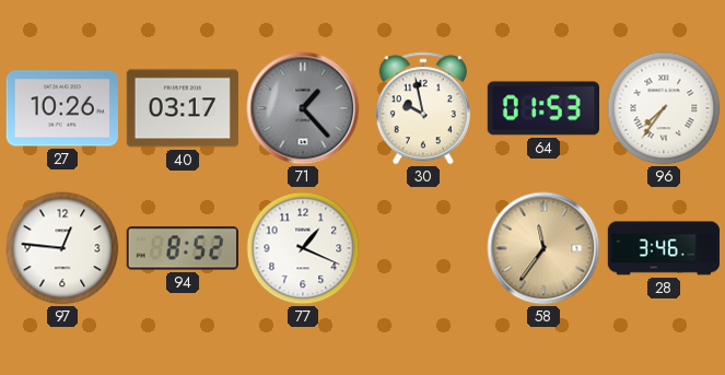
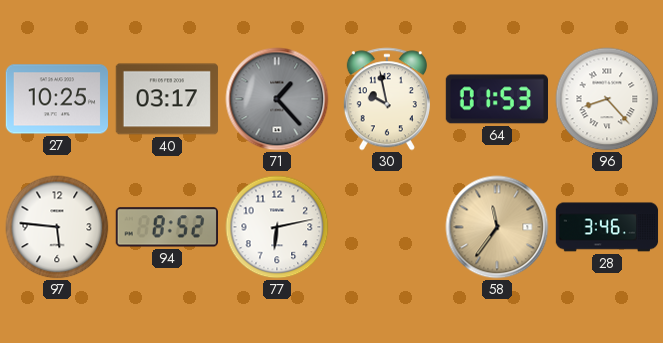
27: 10:26 -> 10:25 (56, 99)
96: 7:36 -> 8:23 (607, 99)
97: 12:46 -> 5:46 (57, 227)
77: 1:19 -> 6:13 (277, 227)
